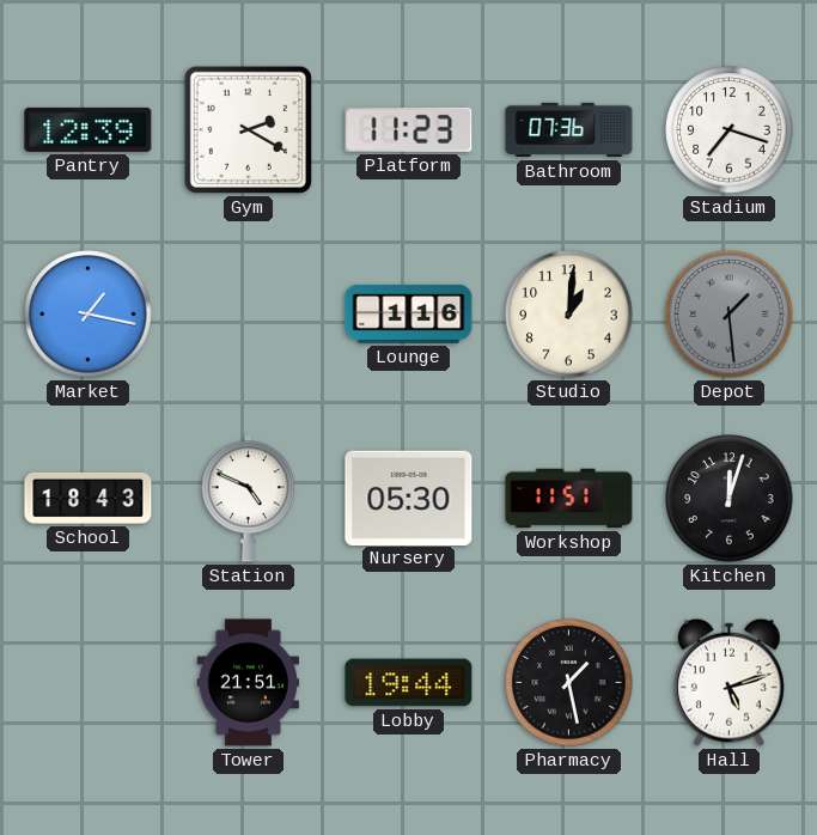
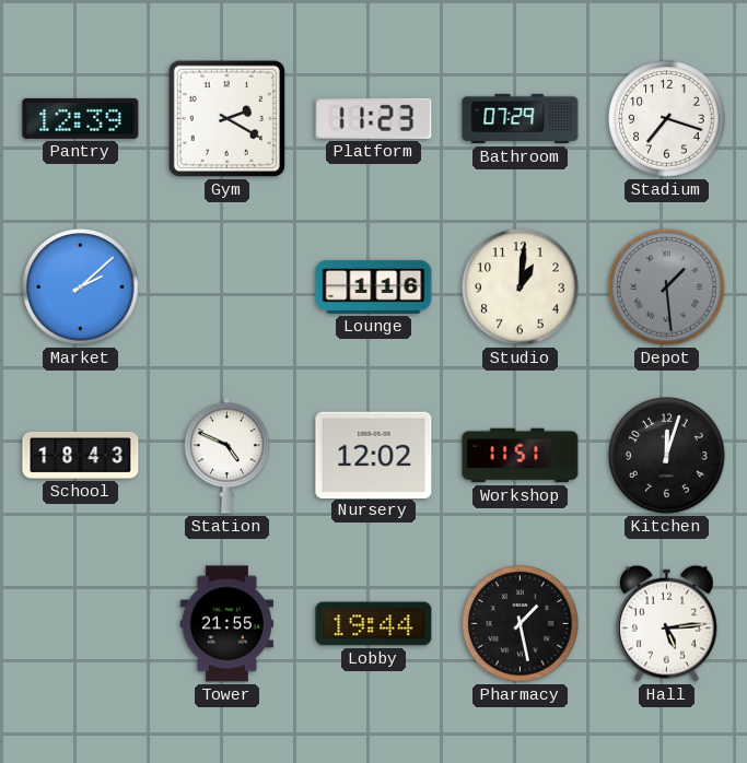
Bathroom: 07:36 -> 07:29 (521, 119)
Market: 1:17 -> 2:08 (81, 287)
Nursery: 05:30 -> 12:02 (374, 455)
Tower: 21:51 -> 21:55 (226, 624)
Hall: 5:12 -> 5:14 (666, 623)
